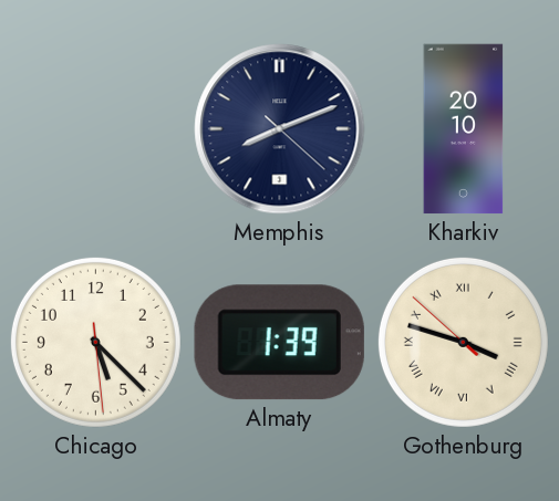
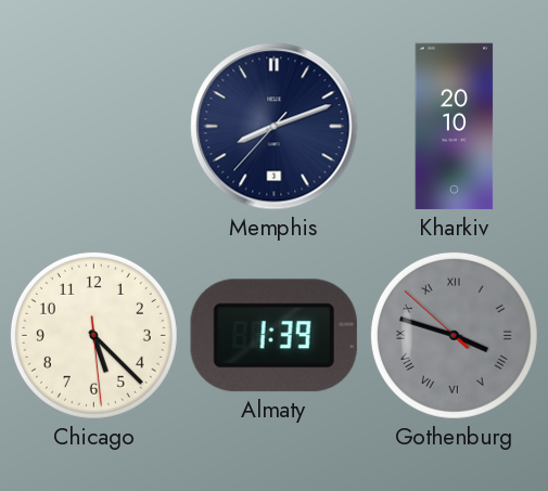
Memphis: 8:11:22 -> 8:11:37 (275, 127)
Gothenburg dial: cream -> grey (454, 335)
